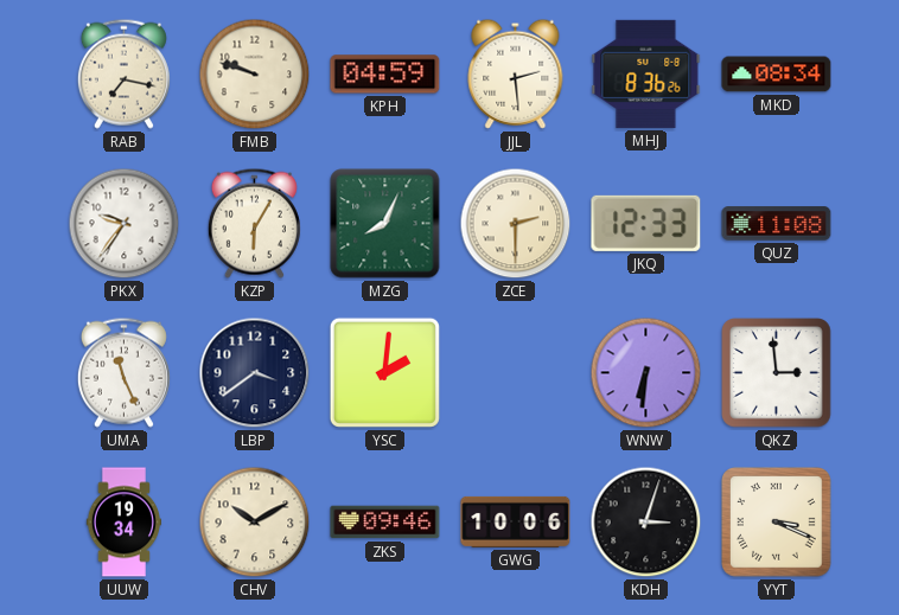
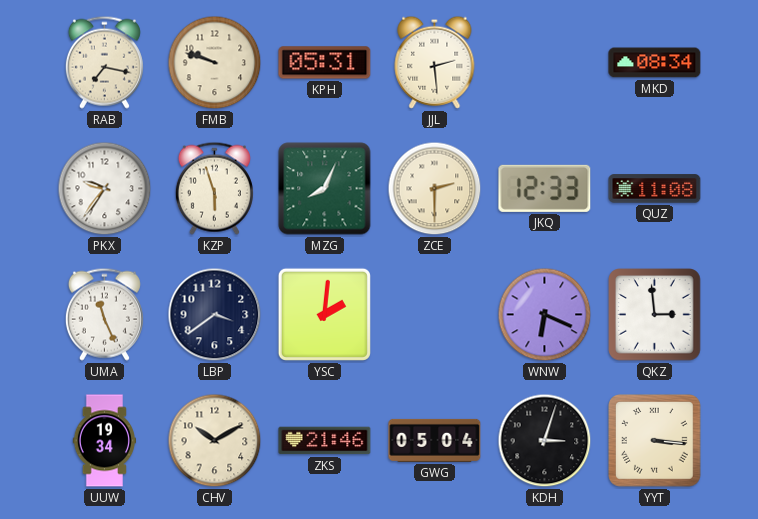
KPH: 04:59 -> 05:31 (325, 63)
MHJ: 8:36 -> none (646, 73)
KZP: 6:05 -> 5:57 (214, 188)
WNW: 6:31 -> 6:19 (545, 315)
ZKS: 09:46 -> 21:46 (325, 441)
GWG: 10:06 -> 05:04 (435, 440)
YYT: 3:19 -> 3:16 (655, 441)
